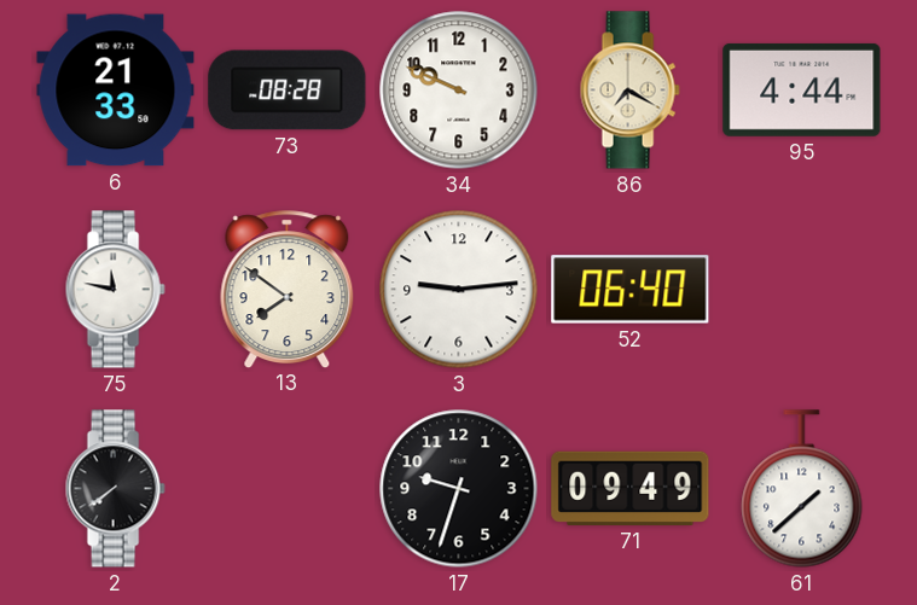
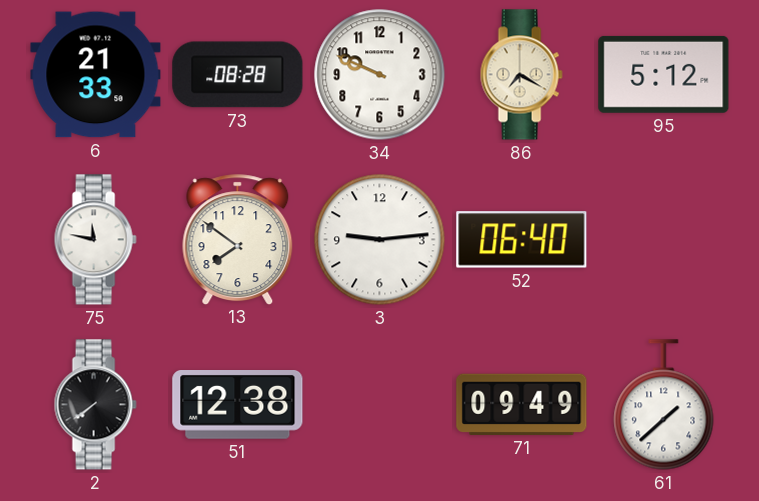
95: 4:44 -> 5:12 (664, 74)
51: none -> 12:38 (238, 405)
17: 9:33 -> none (459, 489)
